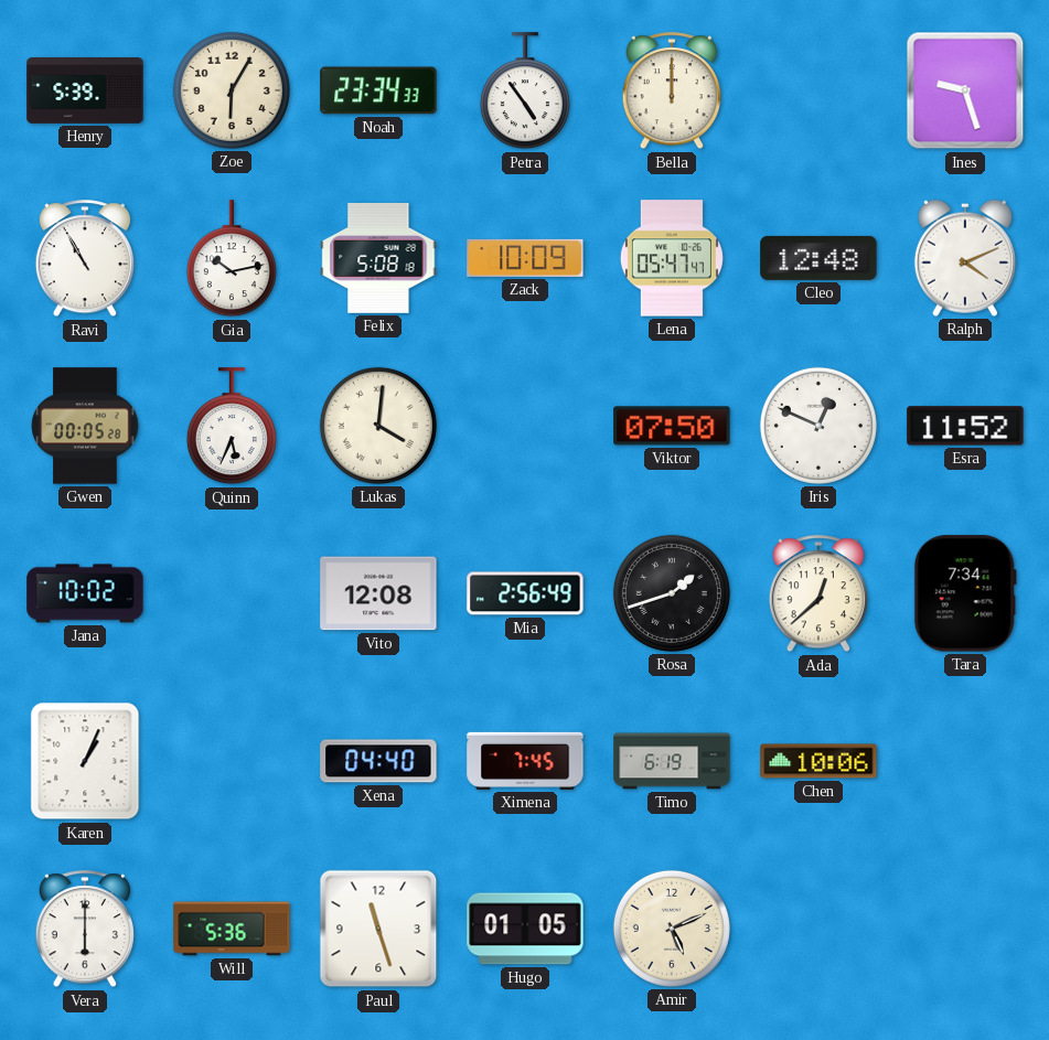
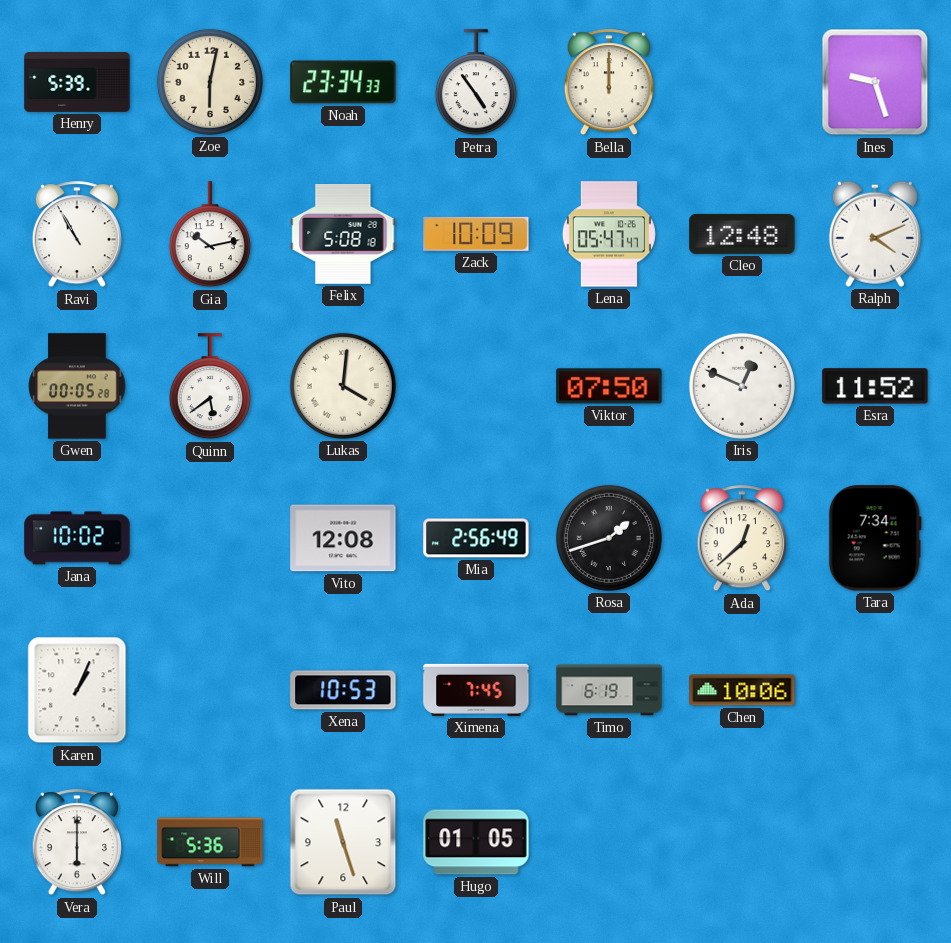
Zoe: 6:05 -> 6:02 (210, 82)
Quinn: 5:34 -> 5:39 (210, 387)
Xena: 04:40 -> 10:53 (343, 690)
Amir: 5:11 -> none (672, 929)
